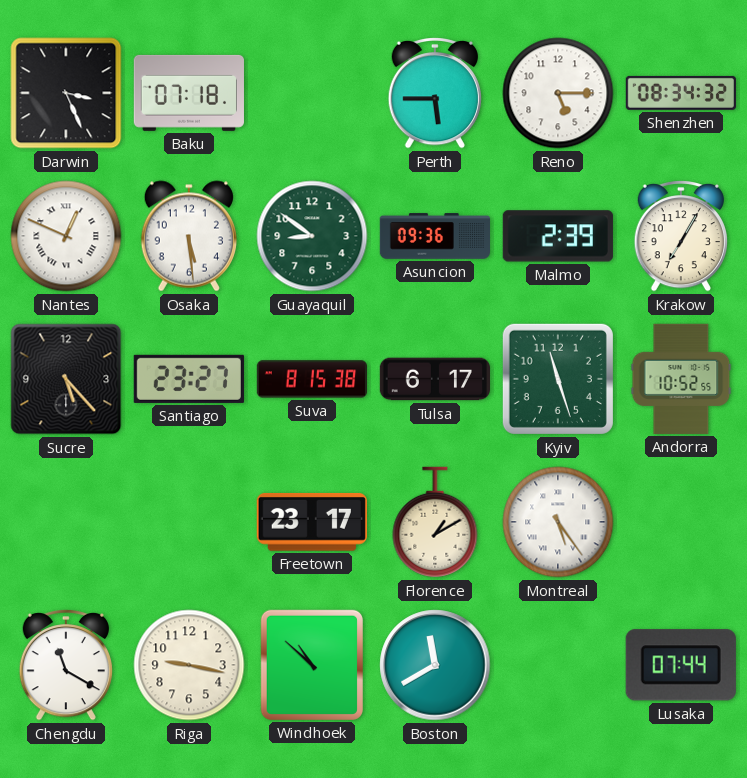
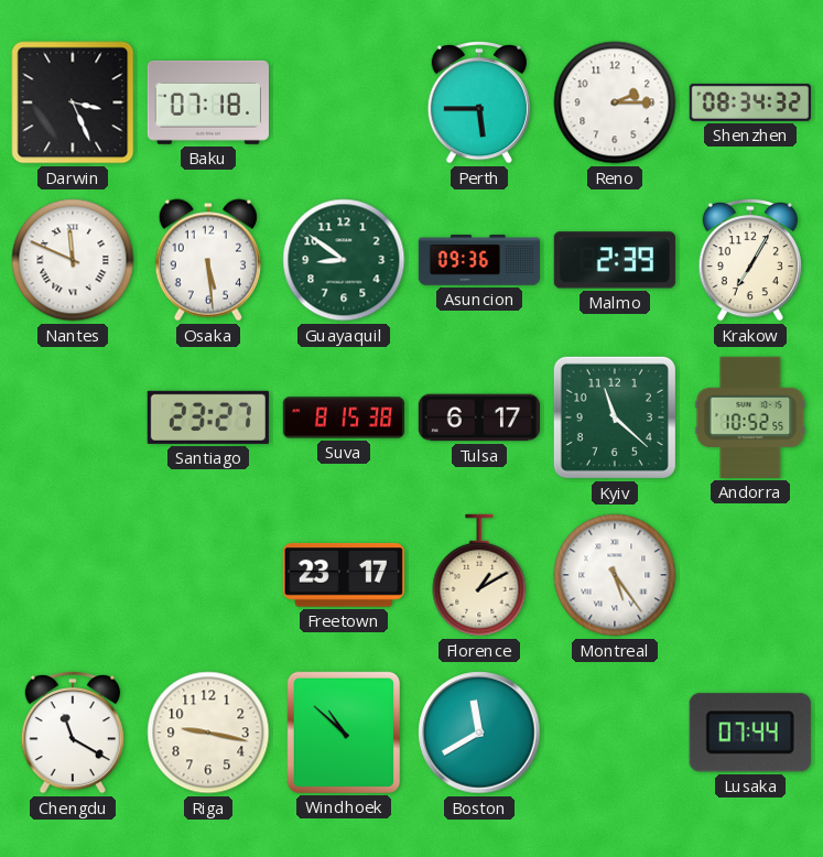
Reno: 5:15 -> 2:15 (615, 102)
Nantes: 12:49 -> 11:49 (73, 260)
Sucre: 5:23 -> none (66, 379)
Kyiv: 11:27 -> 11:22 (615, 417)
